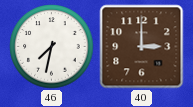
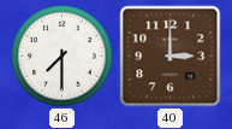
46: 7:32 -> 7:30 (63, 57)
